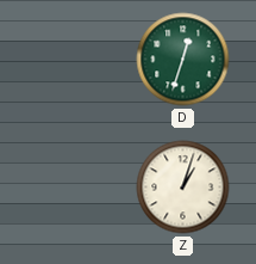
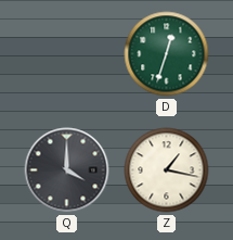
Q: none -> 4:00 (67, 170)
Z: 1:03 -> 1:17 (167, 170)
